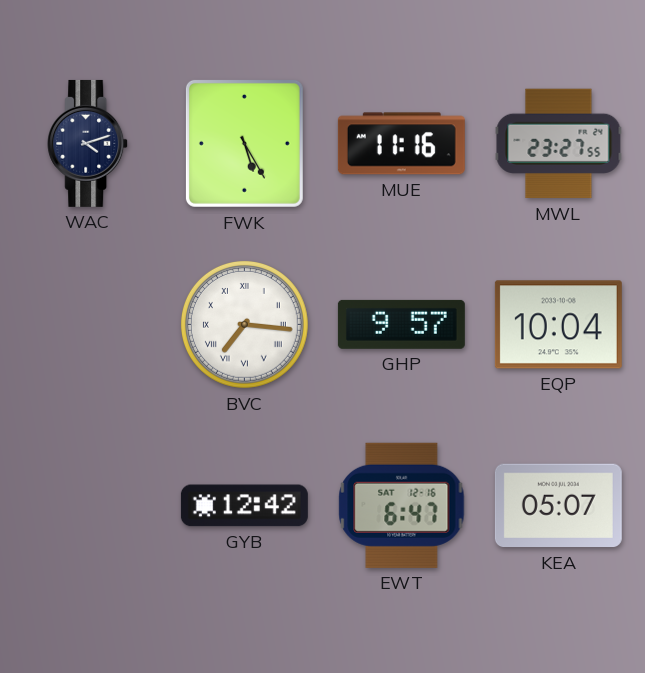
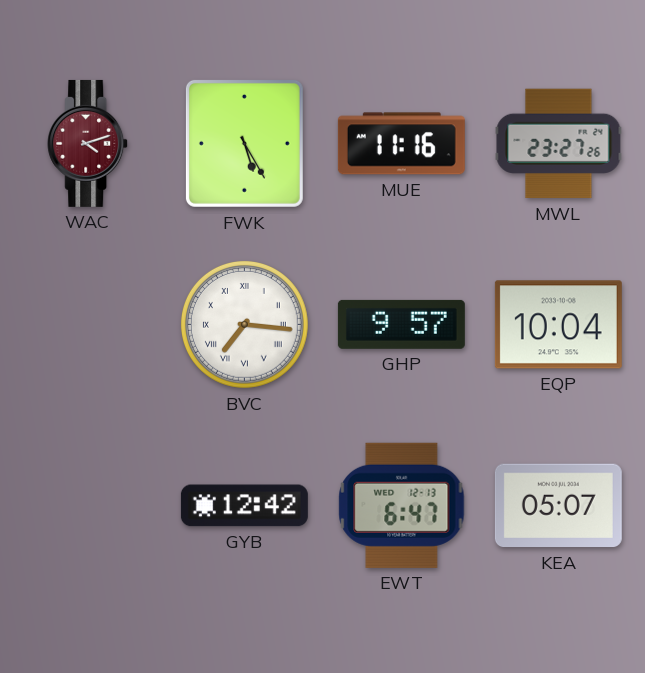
WAC dial: navy -> burgundy (88, 143)
MWL: 23:27:55 -> 23:27:26 (559, 144)
EWT date: SAT 12-16 -> WED 12-13 (402, 505)
